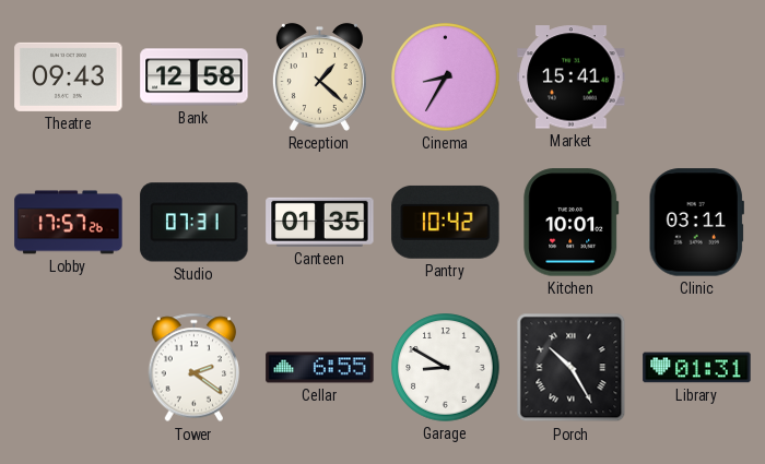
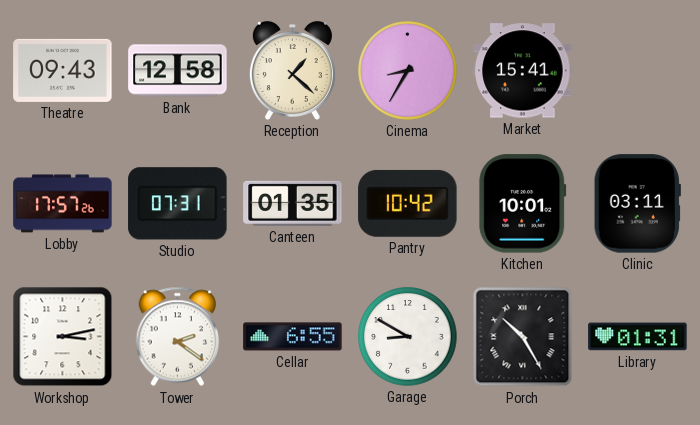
Workshop: none -> 3:13 (63, 337)
